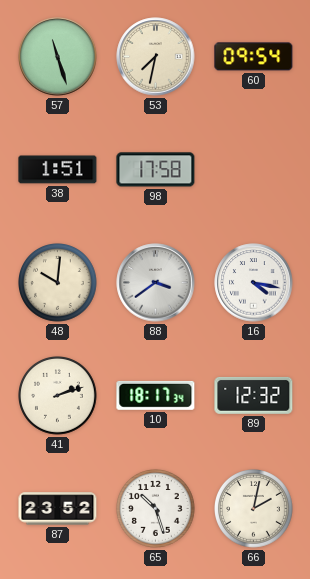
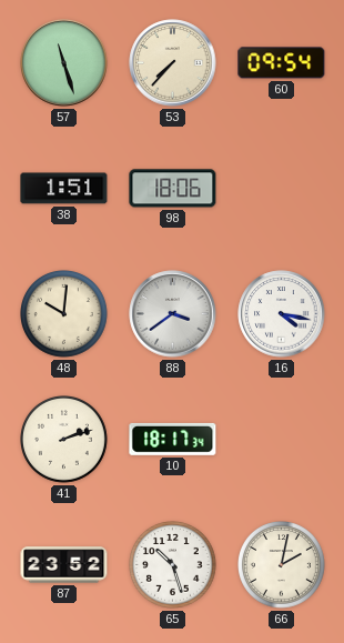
53: 7:32 -> 7:37 (173, 63)
98: 17:58 -> 18:06 (173, 189)
89: 12:32 -> none (254, 395)
